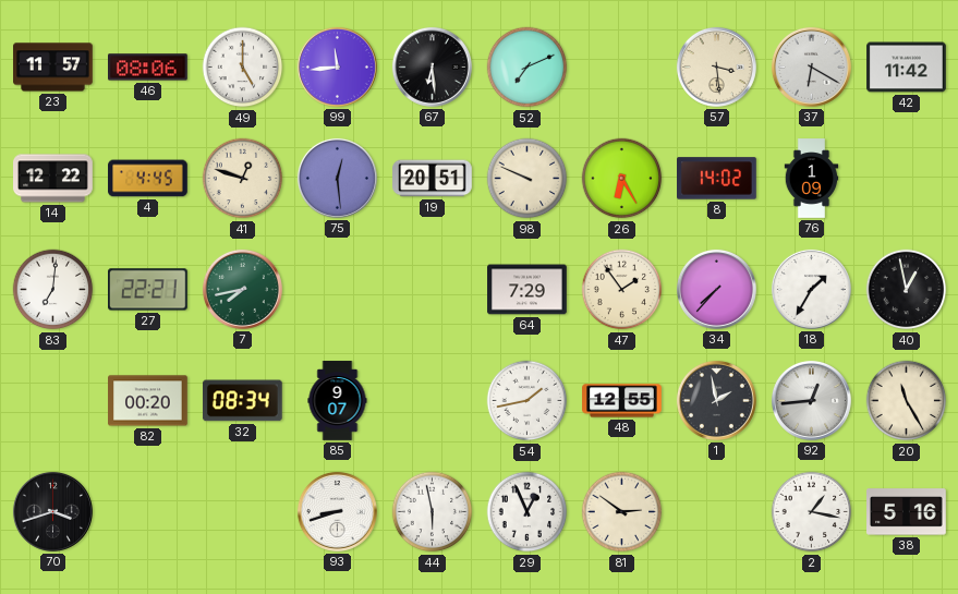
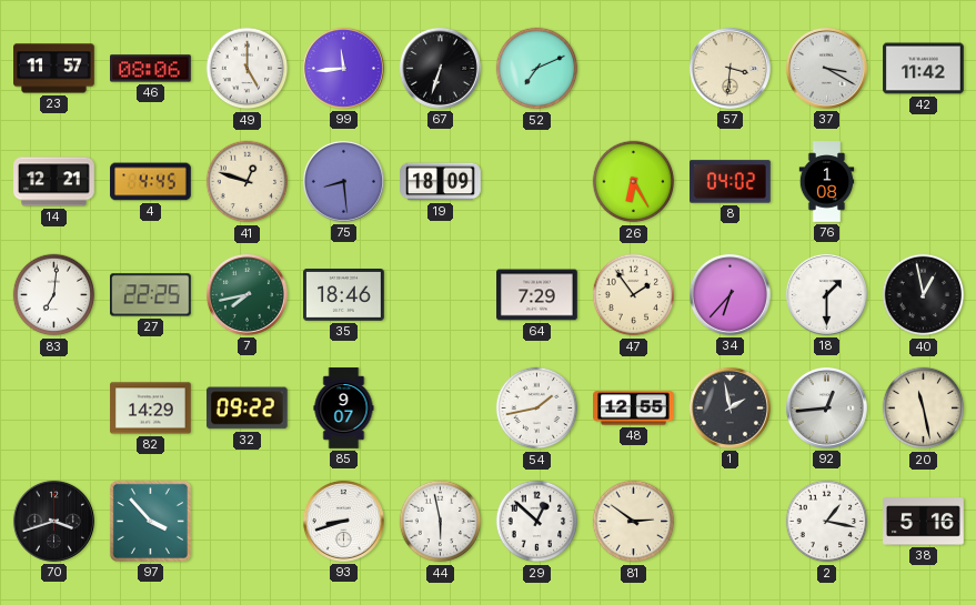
67: 6:29 -> 6:33 (440, 68)
57: 3:29 -> 3:31 (730, 68)
37: 6:20 -> 3:20 (826, 68)
14: 12:22 -> 12:21 (54, 182)
75: 12:29 -> 8:29 (343, 181)
19: 20:51 -> 18:09 (441, 182)
98: 9:49 -> none (527, 179)
8: 14:02 -> 04:02 (731, 182)
76: 1:09 -> 1:08 (827, 182)
27: 22:21 -> 22:25 (151, 295)
35: none -> 18:46 (344, 295)
34: 7:37 -> 6:37 (730, 294)
18: 1:35 -> 1:30 (826, 294)
82: 00:20 -> 14:29 (151, 409)
32: 08:34 -> 09:22 (246, 409)
20: 11:25 -> 11:28 (924, 409)
97: none -> 3:53 (150, 521)
29: 12:56 -> 12:52 (537, 522)
